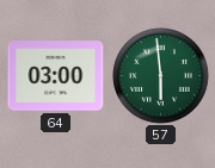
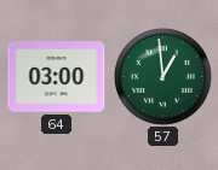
57: 5:59 -> 12:59 (163, 77)
